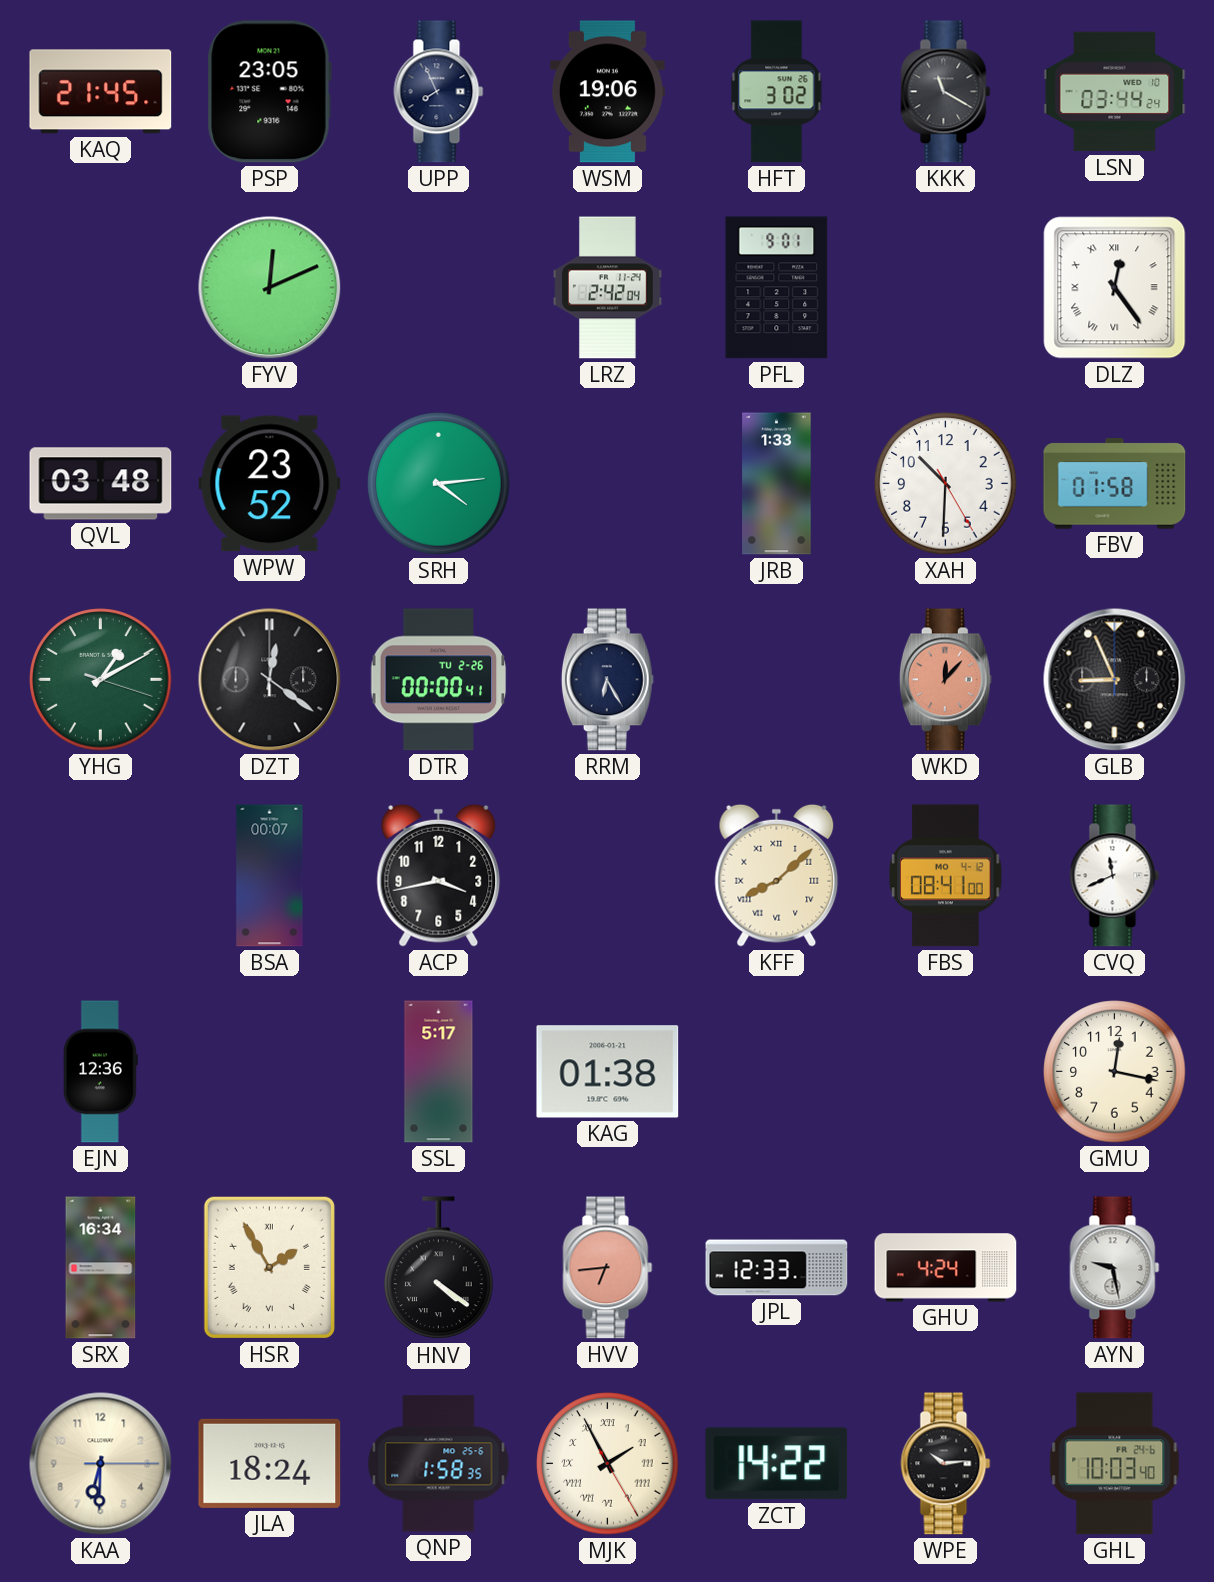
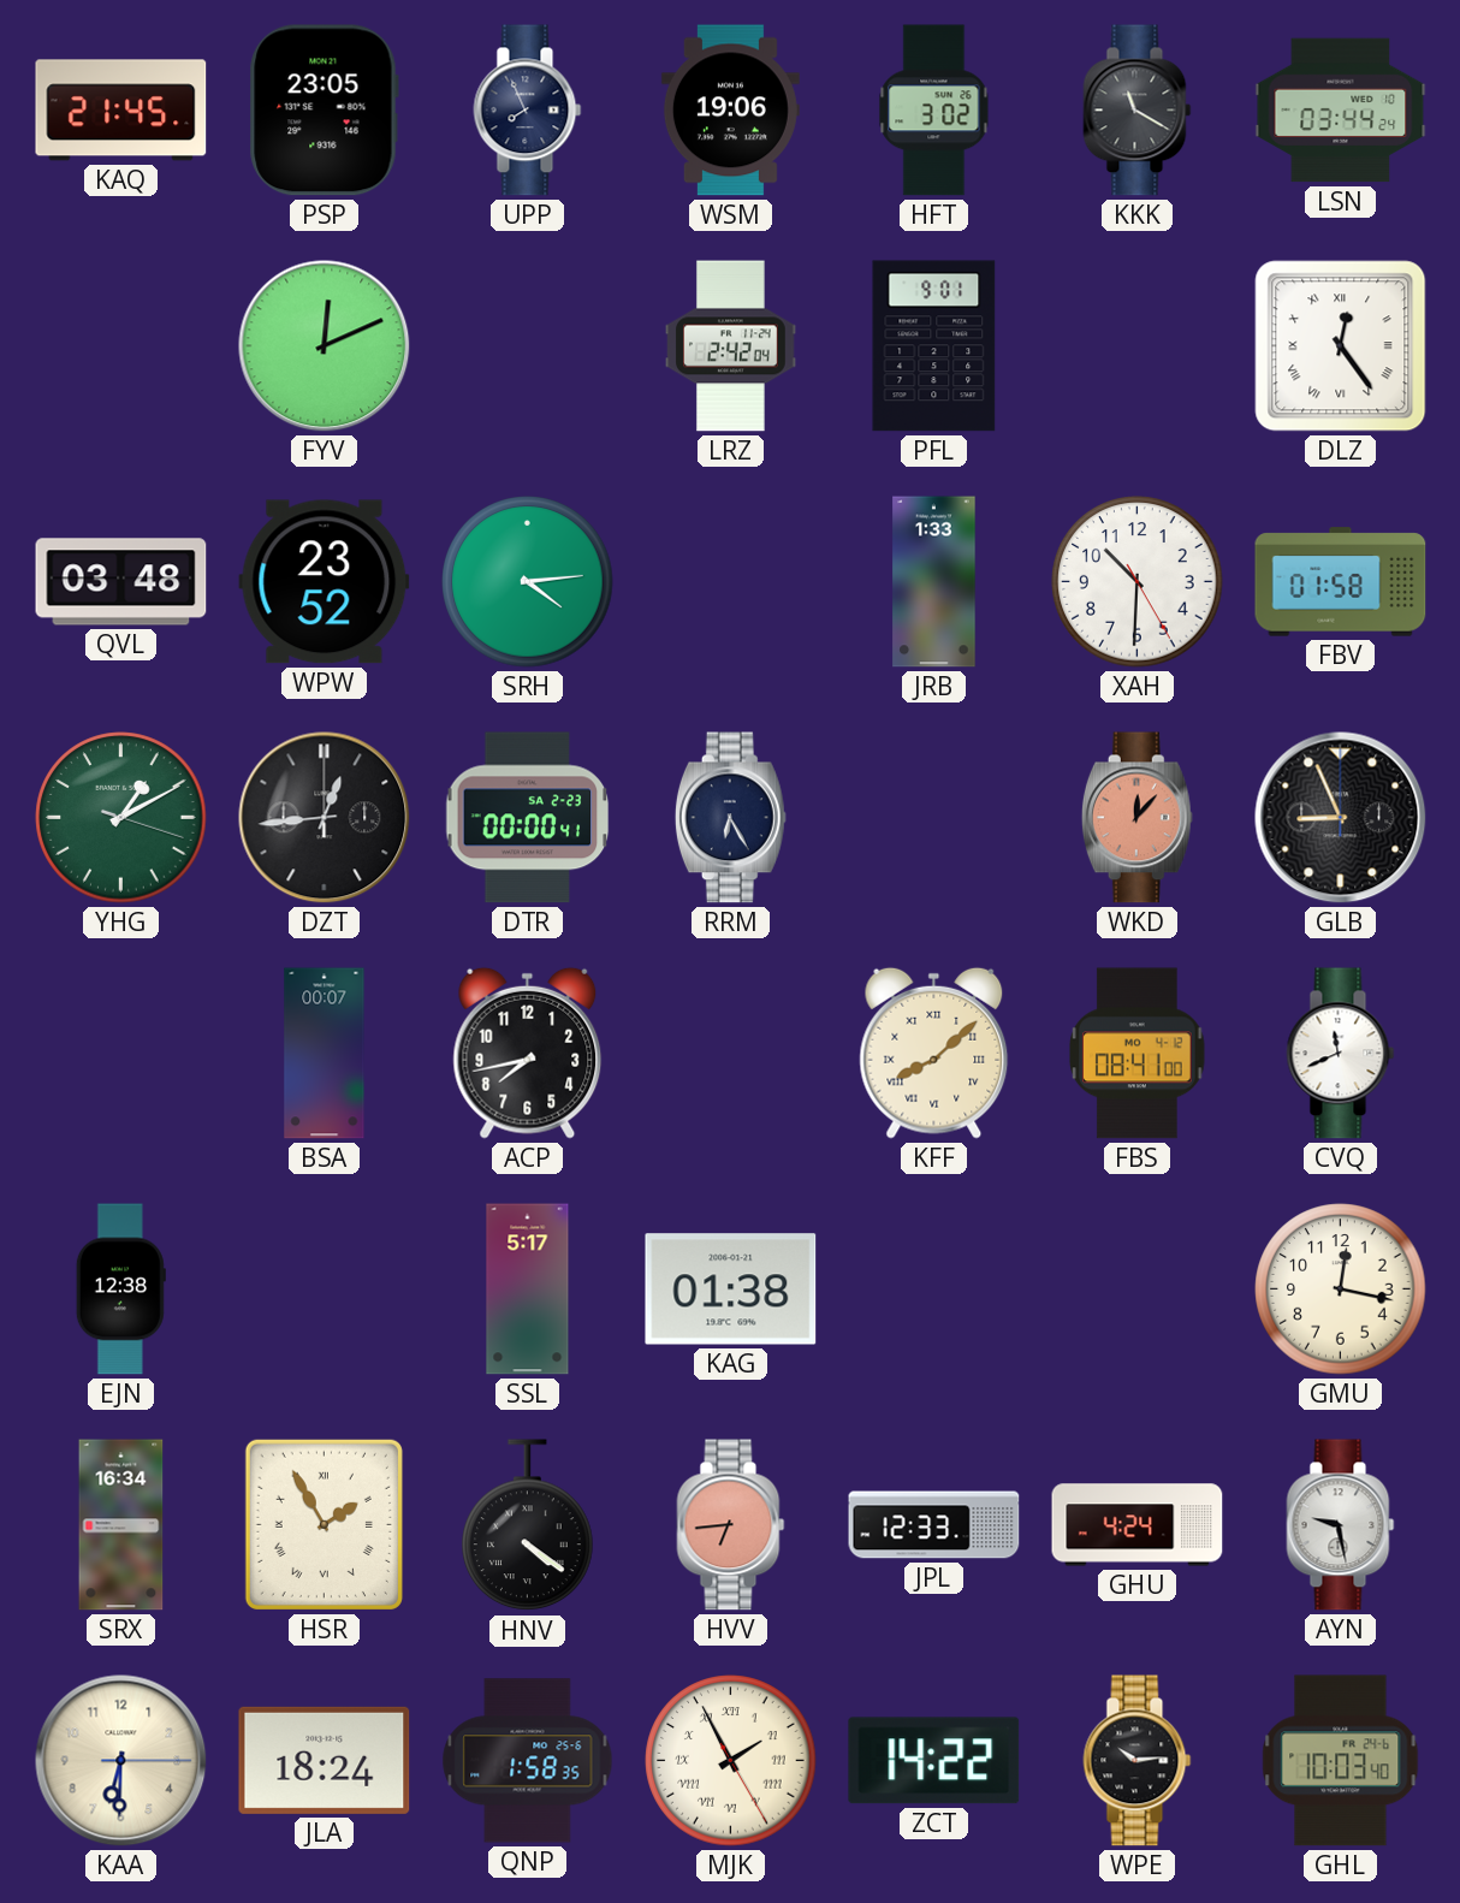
DZT: 12:21 -> 12:44 (325, 818)
DTR date: TU 2-26 -> SA 2-23 (528, 818)
ACP: 3:43 -> 7:43 (528, 1053)
EJN: 12:36 -> 12:38 (120, 1290)
